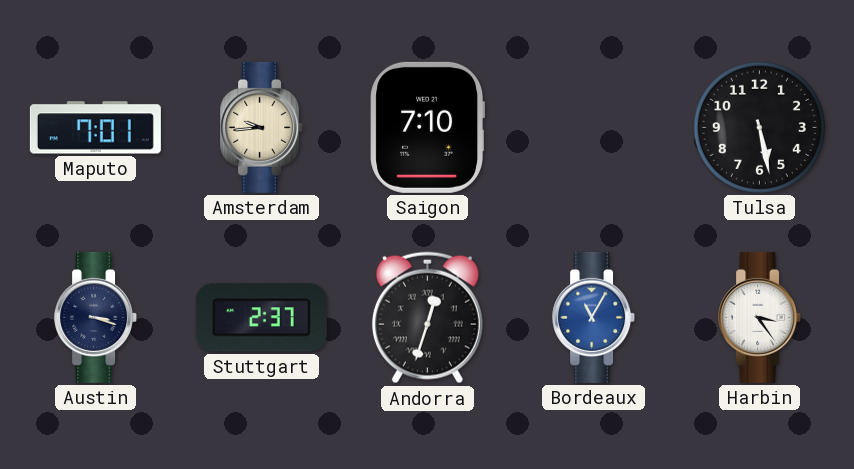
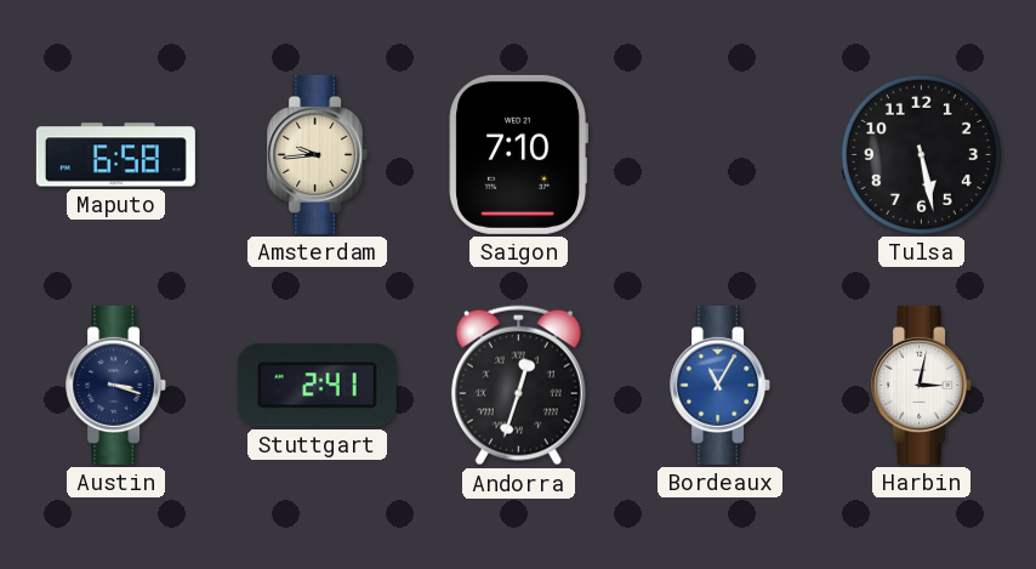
Maputo: 7:01 -> 6:58 (115, 155)
Stuttgart: 2:37 -> 2:41 (317, 386)
Harbin: 3:24 -> 3:02 (922, 385)
